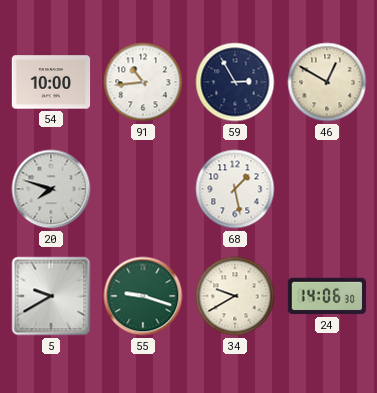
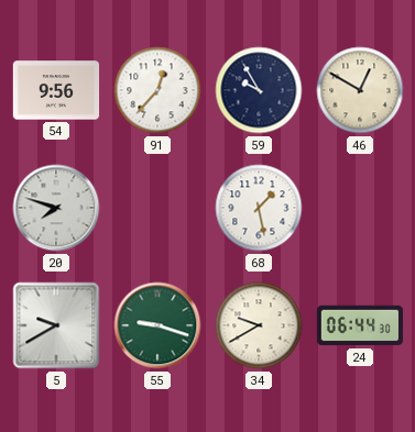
54: 10:00 -> 9:56 (56, 90)
91: 10:44 -> 12:37 (157, 90)
59: 2:55 -> 9:55 (259, 90)
24: 14:06 -> 06:44 (360, 325)
